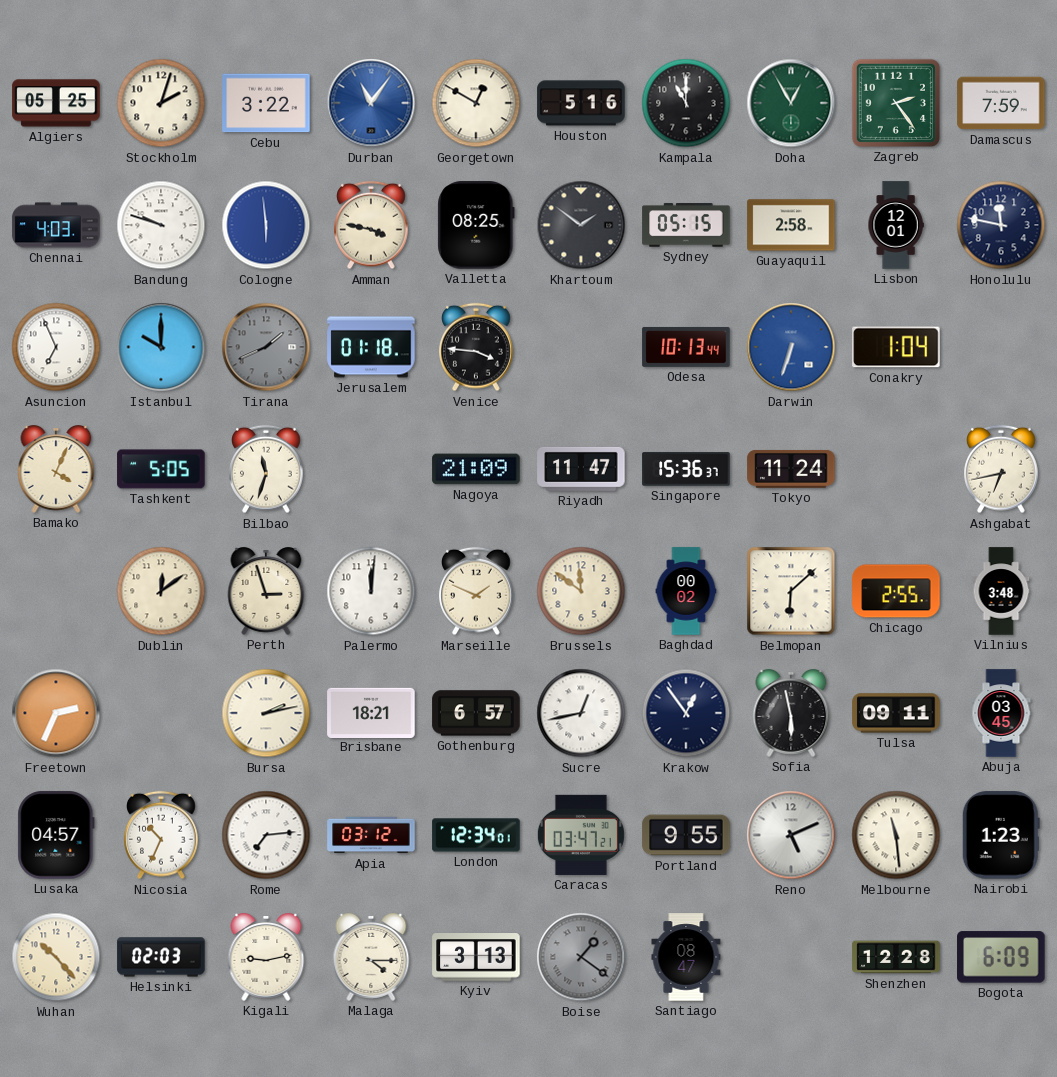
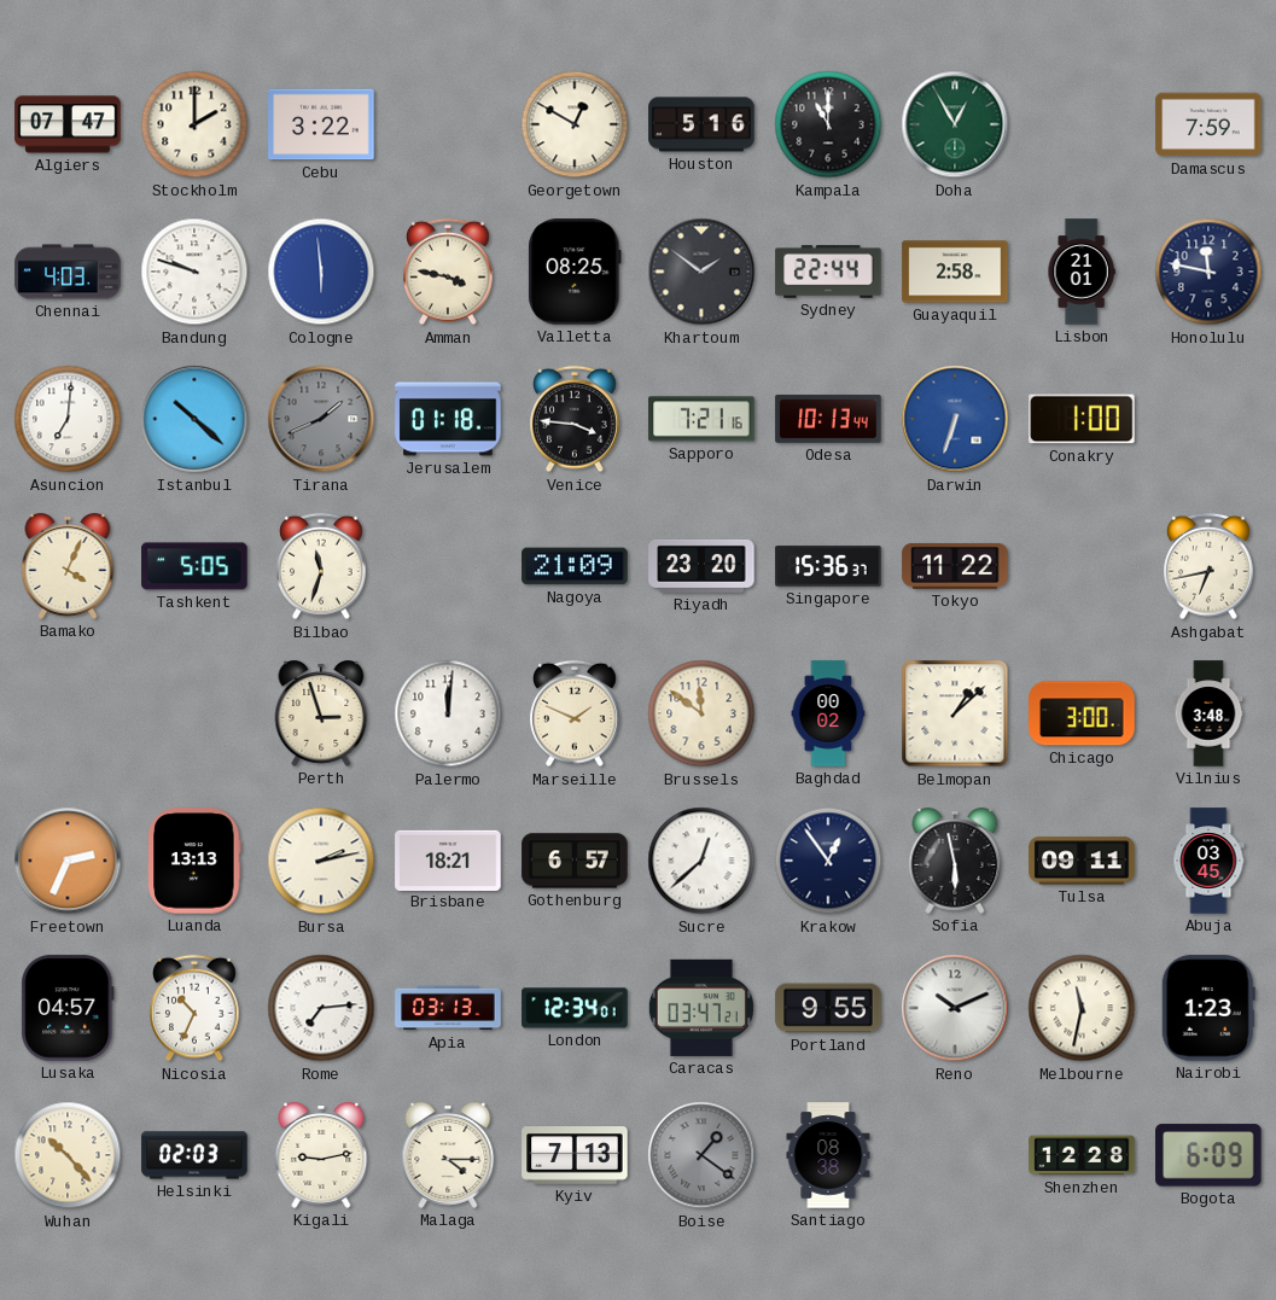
Algiers: 05:25 -> 07:47 (68, 124)
Stockholm: 2:03 -> 2:00 (194, 124)
Durban: 11:06 -> none (371, 103)
Zagreb: 2:24 -> none (896, 103)
Sydney: 05:15 -> 22:44 (828, 272)
Lisbon: 12:01 -> 21:01 (1082, 272)
Asuncion: 6:56 -> 7:01 (68, 419)
Istanbul: 10:00 -> 10:22 (194, 419)
Sapporo: none -> 7:21 (701, 419)
Conakry: 1:04 -> 1:00 (1082, 419)
Riyadh: 11:47 -> 23:20 (701, 566)
Tokyo: 11:24 -> 11:22 (955, 566)
Dublin: 12:09 -> none (161, 591)
Belmopan: 6:08 -> 1:08 (955, 713)
Chicago: 2:55 -> 3:00 (1082, 713)
Luanda: none -> 13:13 (194, 861)
Sucre: 12:43 -> 12:38 (701, 861)
Apia: 03:12 -> 03:13 (448, 1008)
Reno: 5:11 -> 10:11 (955, 1008)
Melbourne: 11:29 -> 11:32 (1082, 1008)
Kyiv: 3:13 -> 7:13 (575, 1156)
Santiago: 08:47 -> 08:38 (828, 1155)
